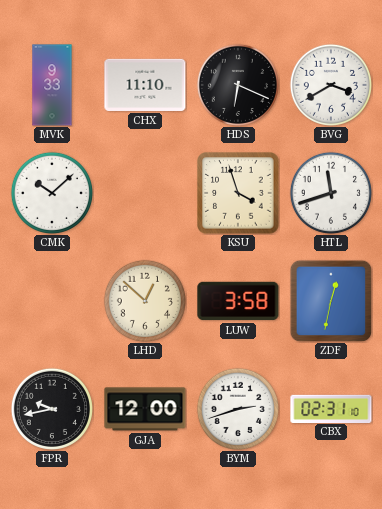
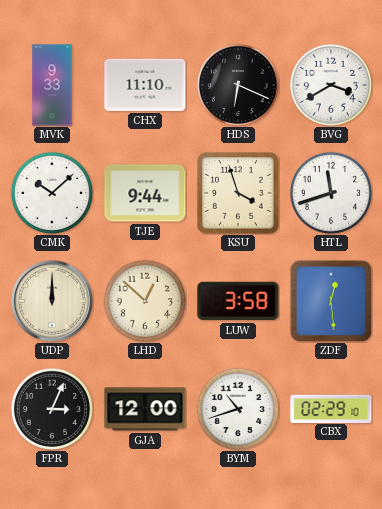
TJE: none -> 9:44 (145, 193)
UDP: none -> 12:00 (52, 301)
ZDF: 12:32 -> 12:29 (331, 301)
FPR: 9:43 -> 3:04 (52, 409)
BYM: 2:42 -> 10:42 (238, 409)
CBX: 02:31 -> 02:29 (331, 408)
